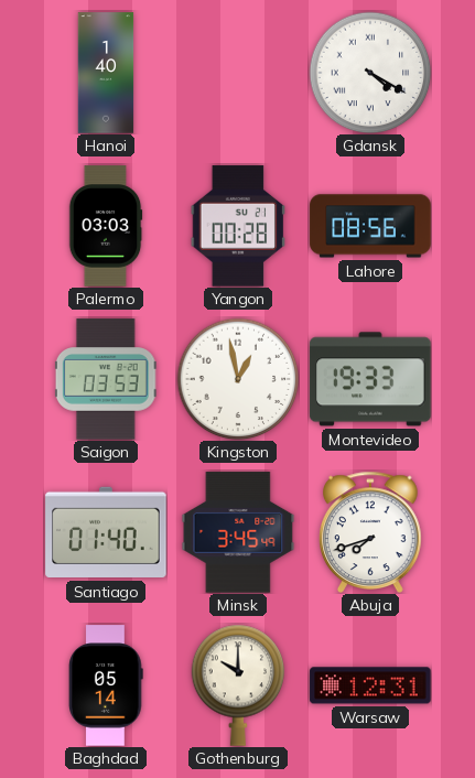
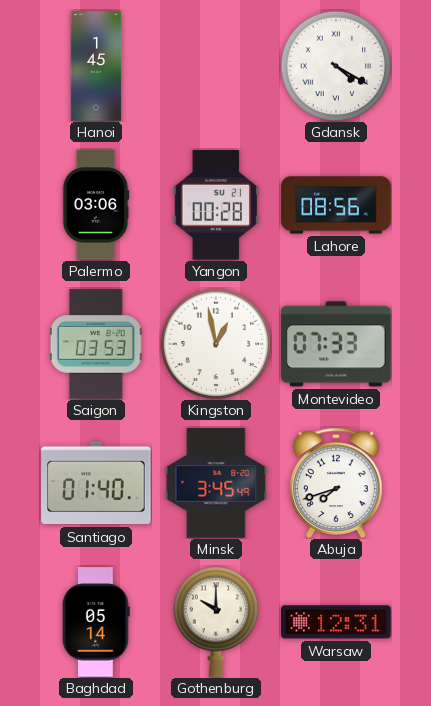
Hanoi: 1:40 -> 1:45 (96, 66)
Palermo: 03:03 -> 03:06 (96, 205)
Montevideo: 19:33 -> 07:33 (336, 344)
